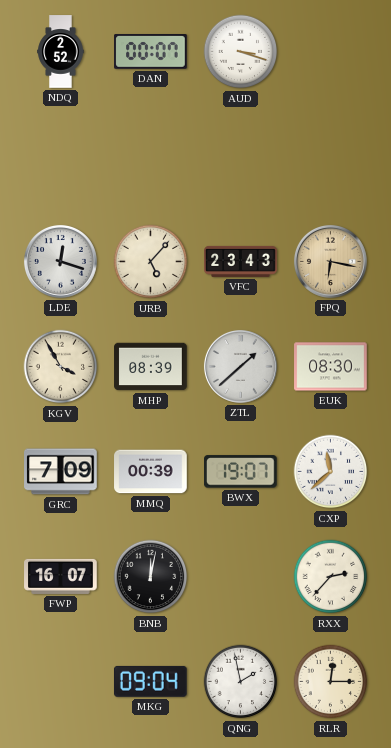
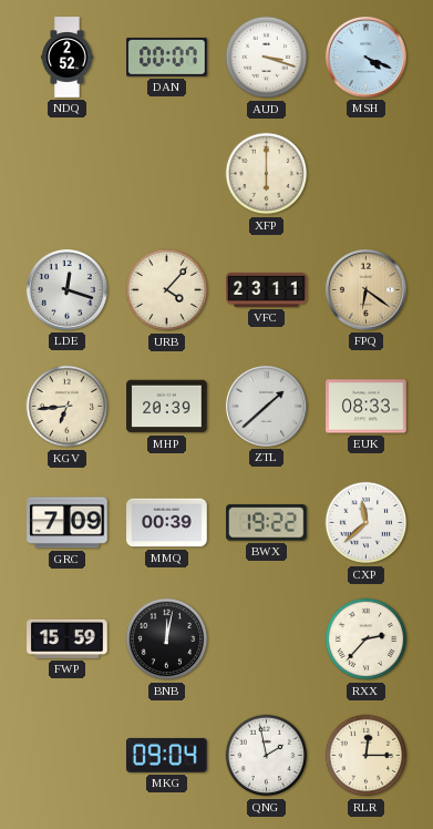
MSH: none -> 4:19 (365, 57)
XFP: none -> 6:00 (267, 174)
URB: 5:07 -> 4:07 (167, 290)
VFC: 23:43 -> 23:11 (267, 289)
FPQ: 6:17 -> 6:21 (365, 289)
KGV: 3:55 -> 6:44 (68, 407)
MHP: 08:39 -> 20:39 (167, 407)
EUK: 08:30 -> 08:33 (367, 407)
BWX: 19:07 -> 19:22 (267, 523)
FWP: 16:07 -> 15:59 (68, 638)
